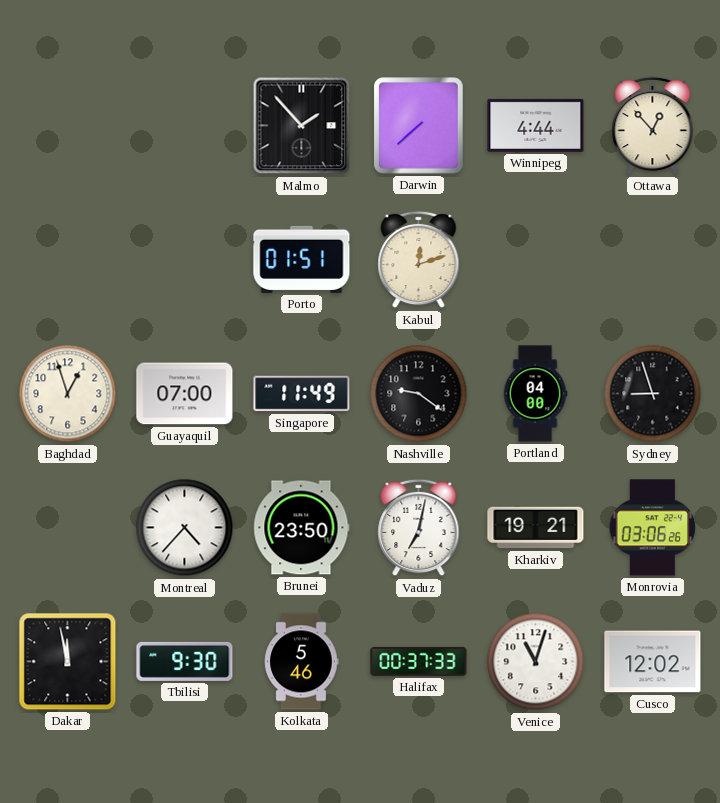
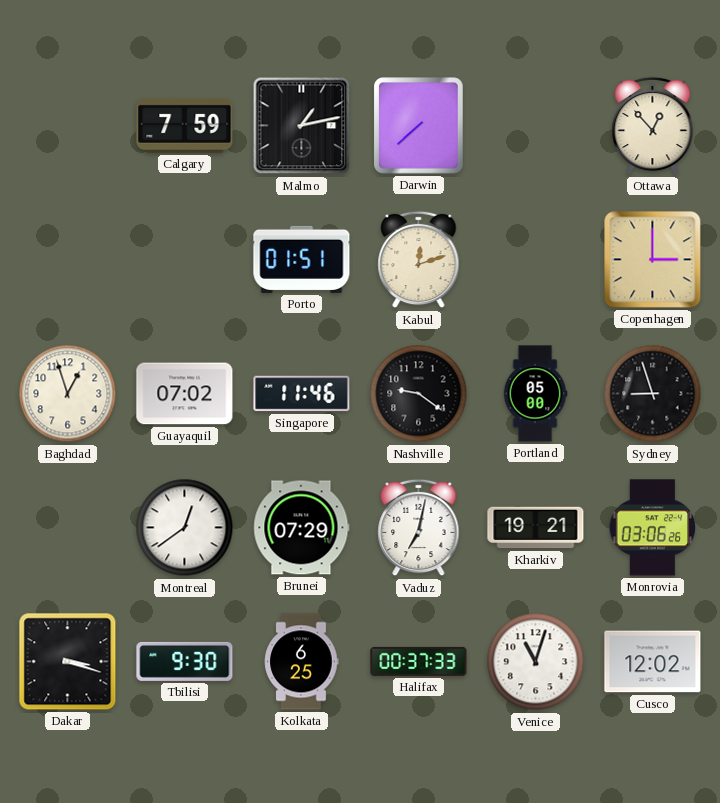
Calgary: none -> 7:59 (185, 125)
Malmo: 1:53 -> 1:13 (302, 126)
Winnipeg: 4:44 -> none (536, 125)
Copenhagen: none -> 3:00 (653, 260)
Guayaquil: 07:00 -> 07:02 (185, 394)
Singapore: 11:49 -> 11:46 (302, 394)
Portland: 04:00 -> 05:00 (535, 394)
Montreal: 4:37 -> 12:39 (185, 528)
Brunei: 23:50 -> 07:29 (302, 528)
Dakar: 11:58 -> 3:18 (68, 662)
Kolkata: 5:46 -> 6:25 (302, 662)
